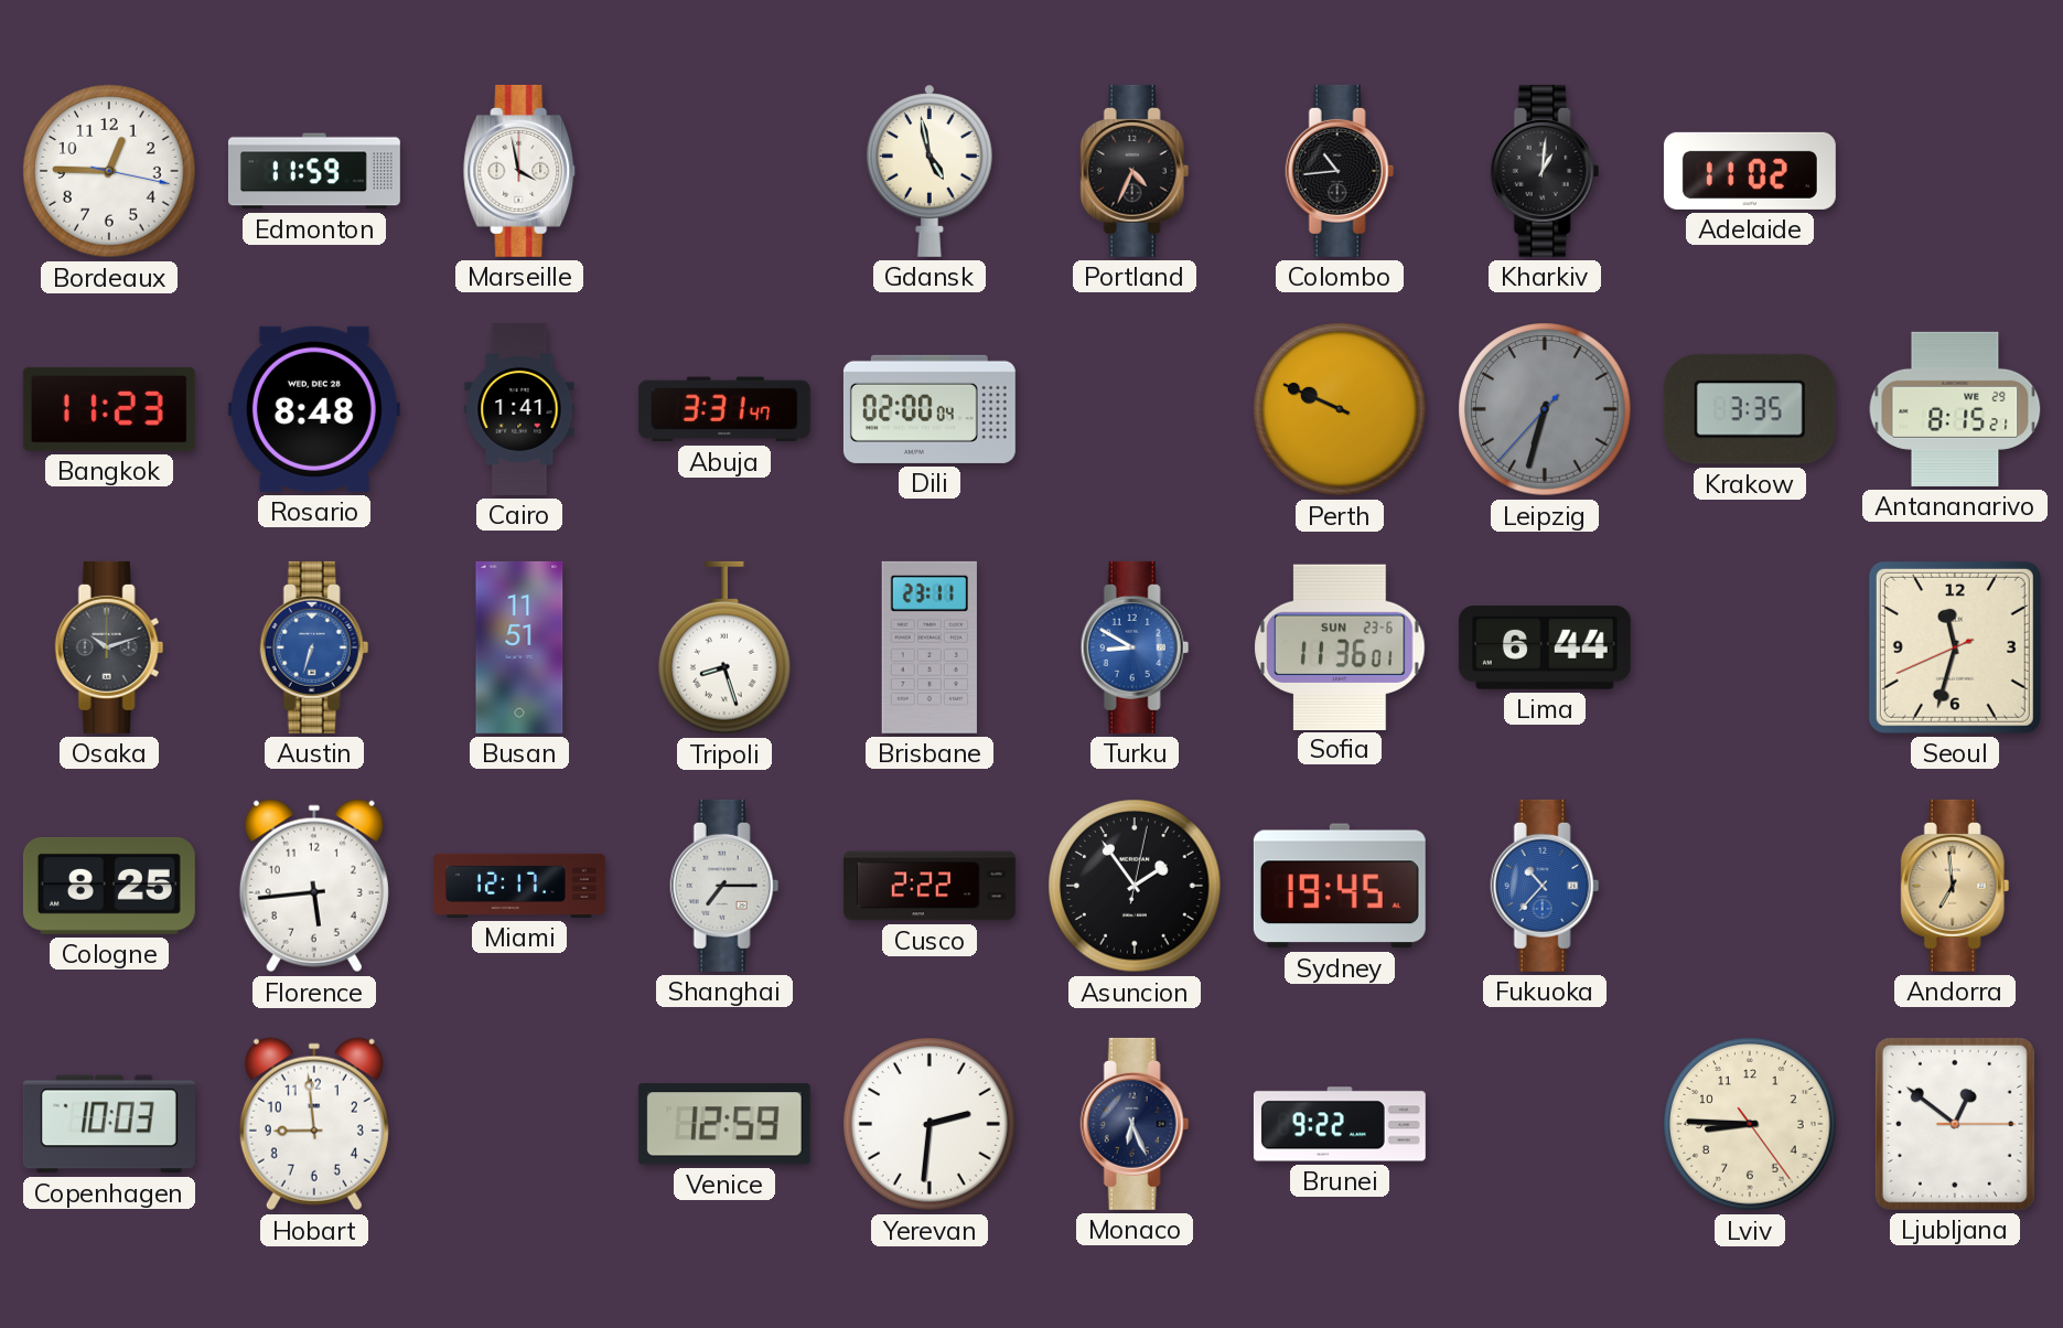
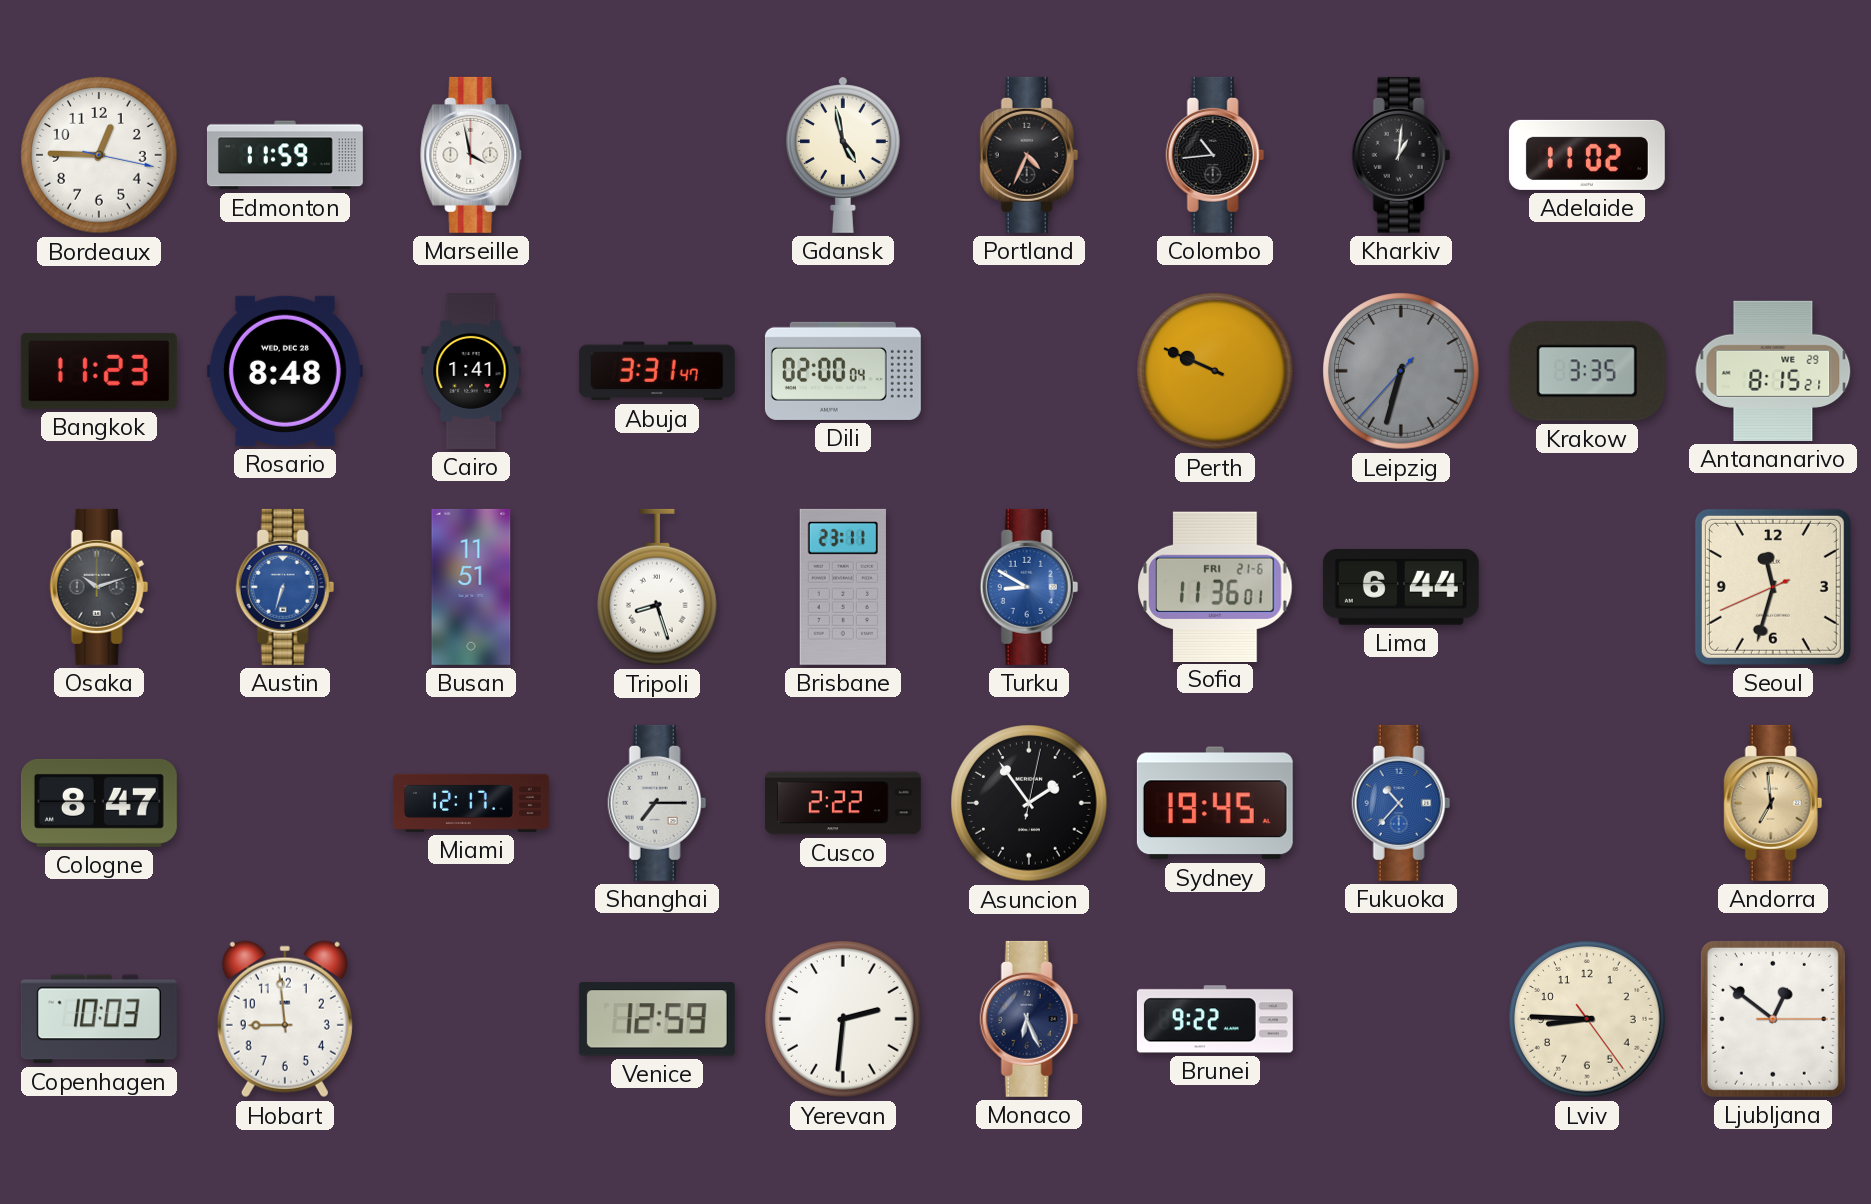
Sofia date: SUN 23-6 -> FRI 21-6 (1215, 586)
Cologne: 8:25 -> 8:47 (99, 803)
Florence: 5:44 -> none (314, 886)
